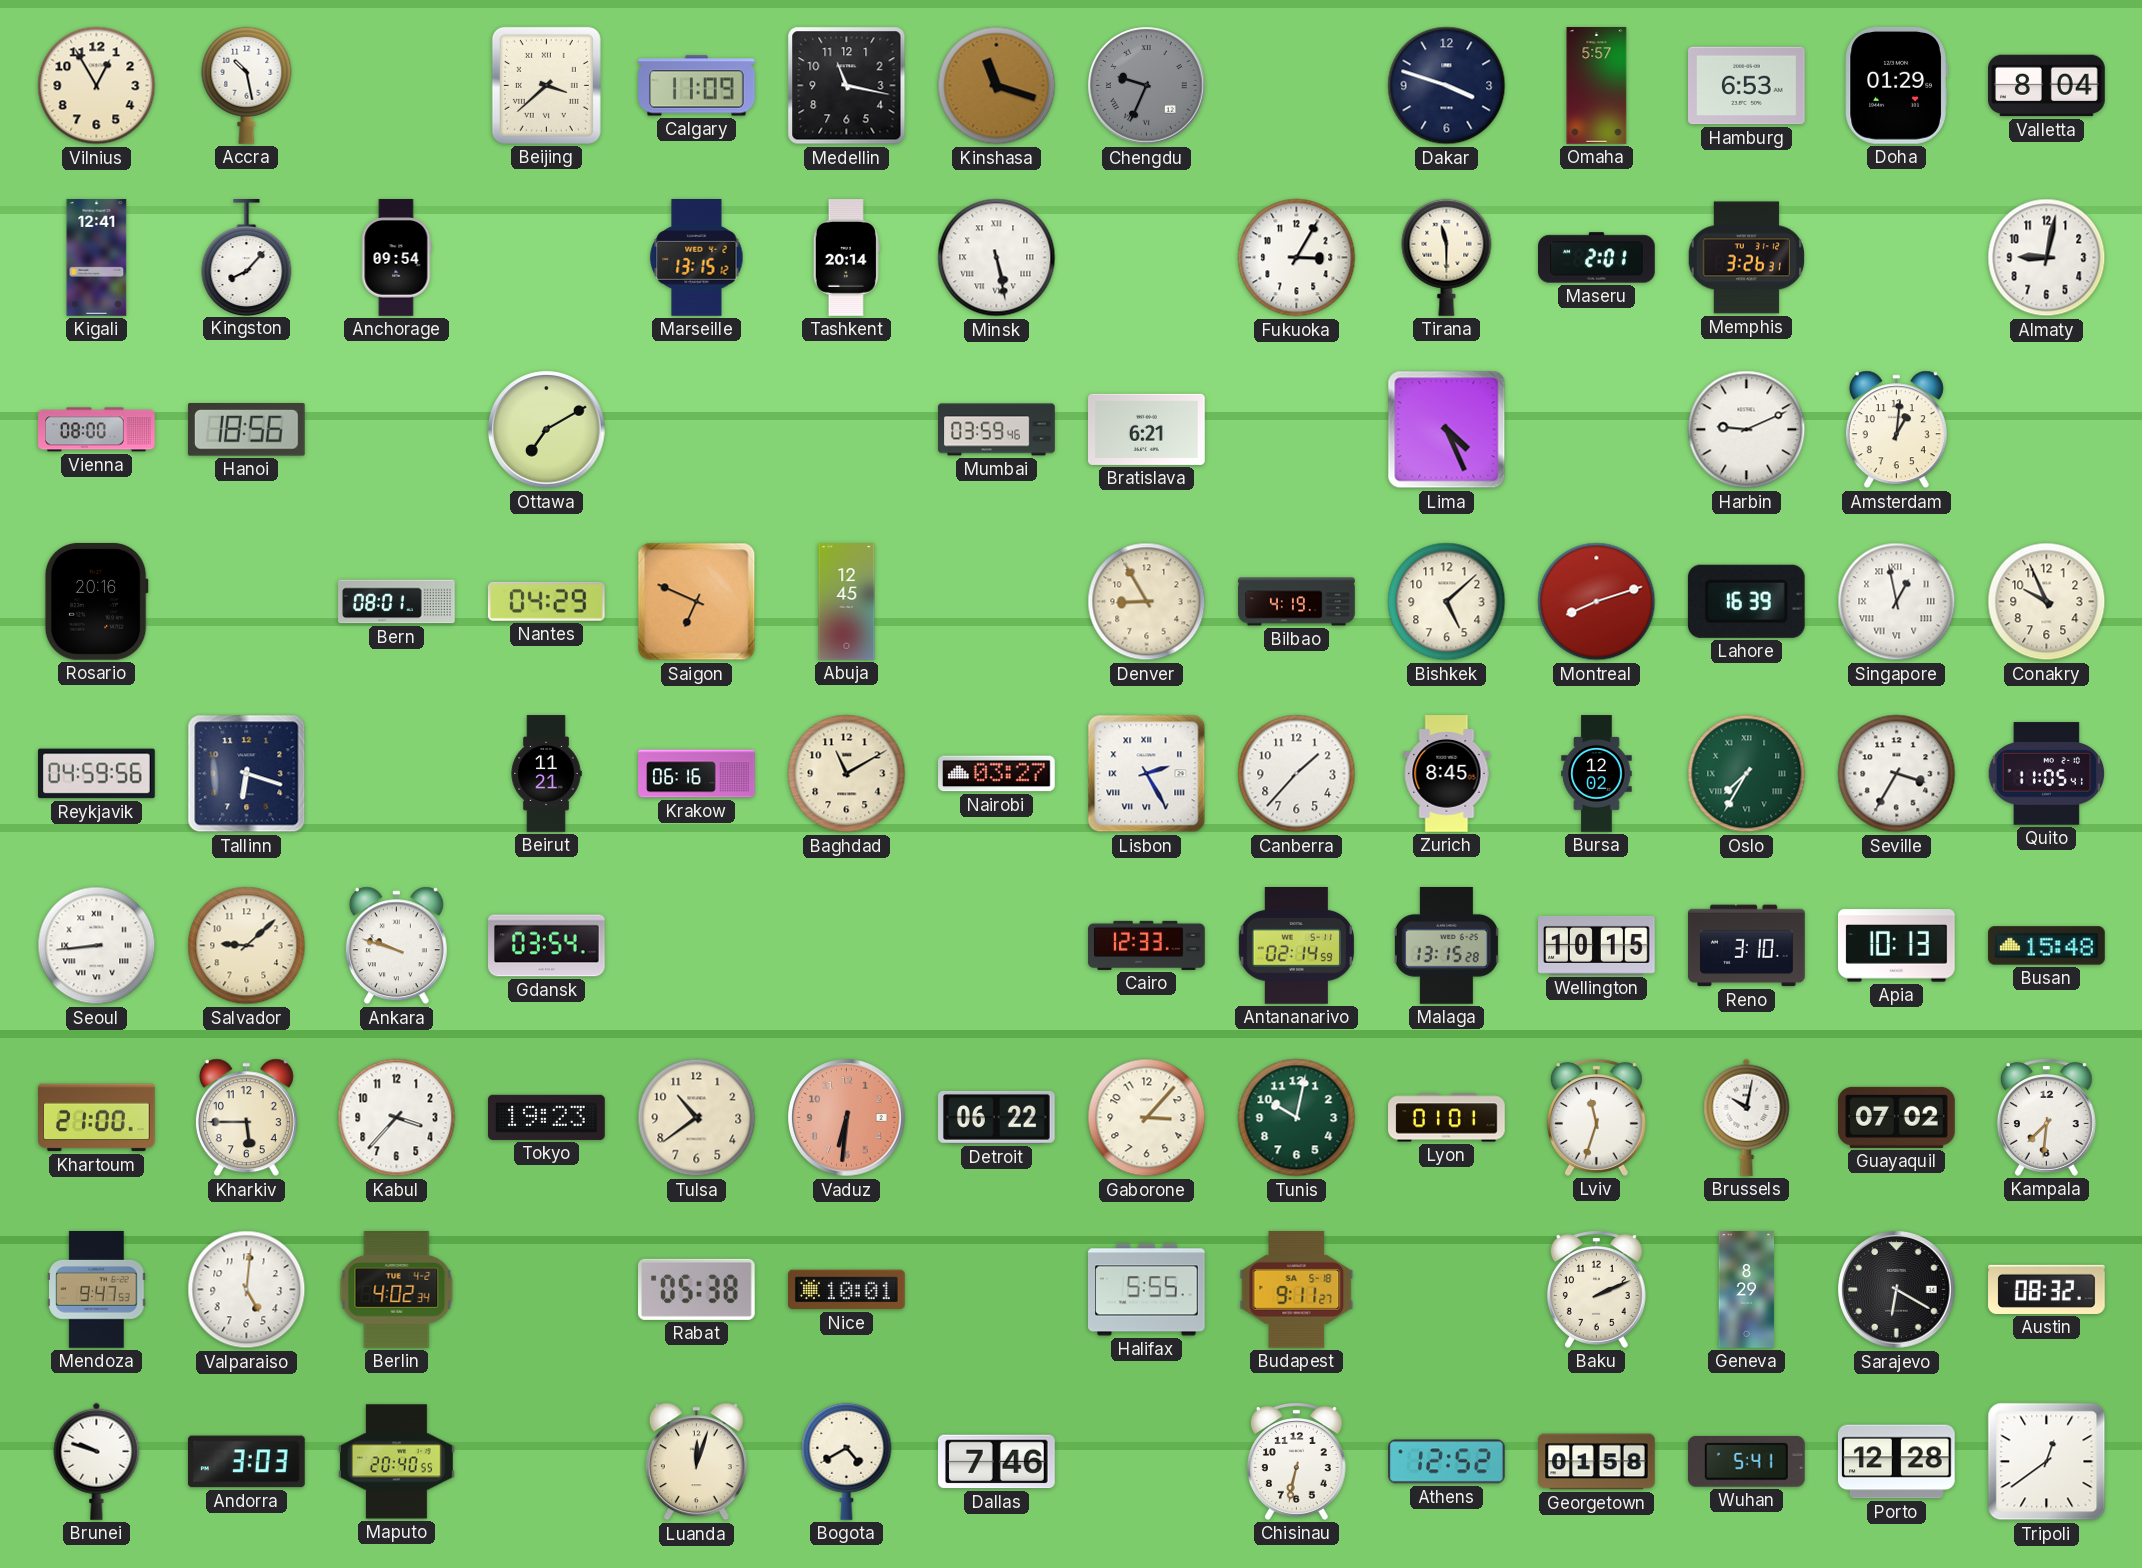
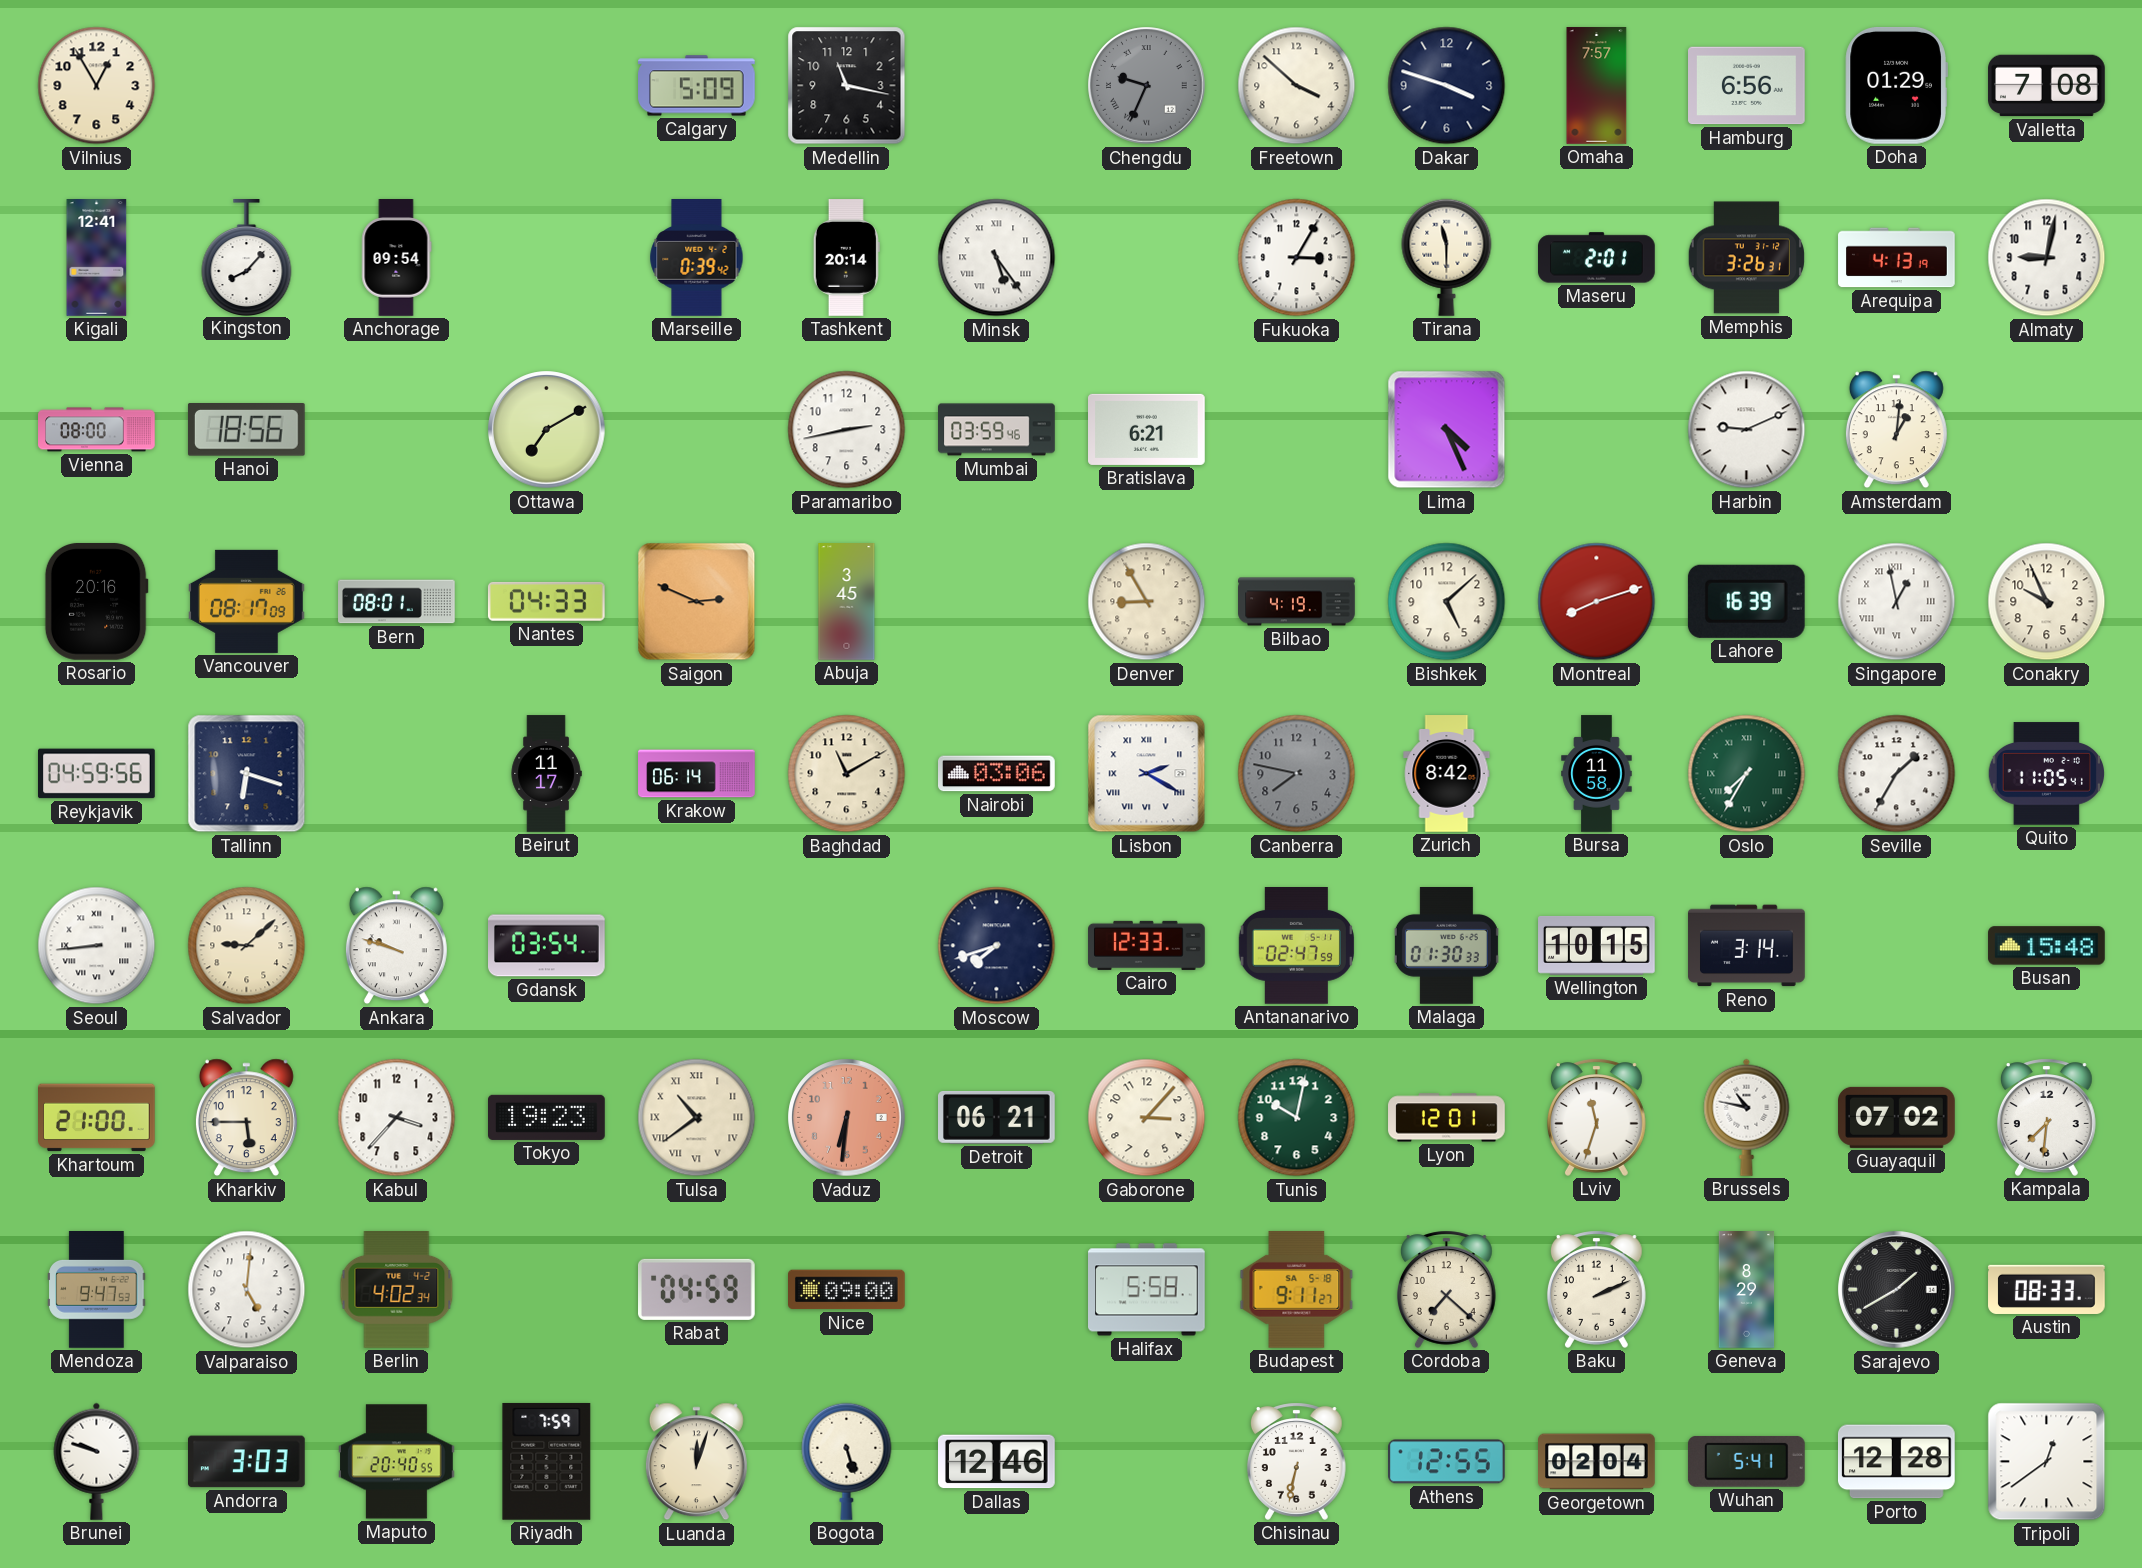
Accra: 10:28 -> none (247, 85)
Beijing: 3:38 -> none (546, 85)
Calgary: 11:09 -> 5:09 (697, 86)
Kinshasa: 11:18 -> none (997, 86)
Freetown: none -> 3:52 (1297, 86)
Omaha: 5:57 -> 7:57 (1597, 86)
Hamburg: 6:53 -> 6:56 (1747, 86)
Valletta: 8:04 -> 7:08 (2047, 86)
Marseille: 13:15 -> 0:39 (697, 258)
Minsk: 5:28 -> 5:24 (997, 258)
Arequipa: none -> 4:13 (1897, 258)
Paramaribo: none -> 2:43 (847, 430)
Vancouver: none -> 08:17 (247, 601)
Nantes: 04:29 -> 04:33 (546, 601)
Saigon: 6:49 -> 2:49 (697, 602)
Abuja: 12:45 -> 3:45 (847, 602)
Beirut: 11:21 -> 11:17 (546, 774)
Krakow: 06:16 -> 06:14 (697, 774)
Nairobi: 03:27 -> 03:06 (997, 774)
Lisbon: 2:25 -> 2:20 (1147, 774)
Canberra: 1:37 -> 7:47 (1297, 774)
Canberra dial: white -> grey (1297, 774)
Zurich: 8:45 -> 8:42 (1447, 774)
Bursa: 12:02 -> 11:58 (1597, 774)
Seville: 3:35 -> 1:35 (1897, 774)
Moscow: none -> 7:42 (997, 946)
Antananarivo: 02:14 -> 02:47 (1296, 946)
Malaga: 13:15 -> 01:30 (1446, 946)
Reno: 3:10 -> 3:14 (1747, 946)
Apia: 10:13 -> none (1897, 946)
Tulsa numerals: Arabic -> Roman (697, 1118)
Detroit: 06:22 -> 06:21 (997, 1118)
Lyon: 01:01 -> 12:01 (1447, 1118)
Brussels: 10:02 -> 10:47 (1747, 1117)
Rabat: 05:38 -> 04:59 (697, 1289)
Nice: 10:01 -> 09:00 (847, 1290)
Halifax: 5:55 -> 5:58 (1147, 1290)
Cordoba: none -> 7:22 (1446, 1289)
Sarajevo: 6:20 -> 1:40 (1897, 1290)
Austin: 08:32 -> 08:33 (2047, 1289)
Riyadh: none -> 7:59 (547, 1461)
Bogota: 4:40 -> 5:27 (847, 1461)
Dallas: 7:46 -> 12:46 (997, 1462)
Athens: 12:52 -> 12:55 (1447, 1462)
Georgetown: 01:58 -> 02:04 (1597, 1462)
